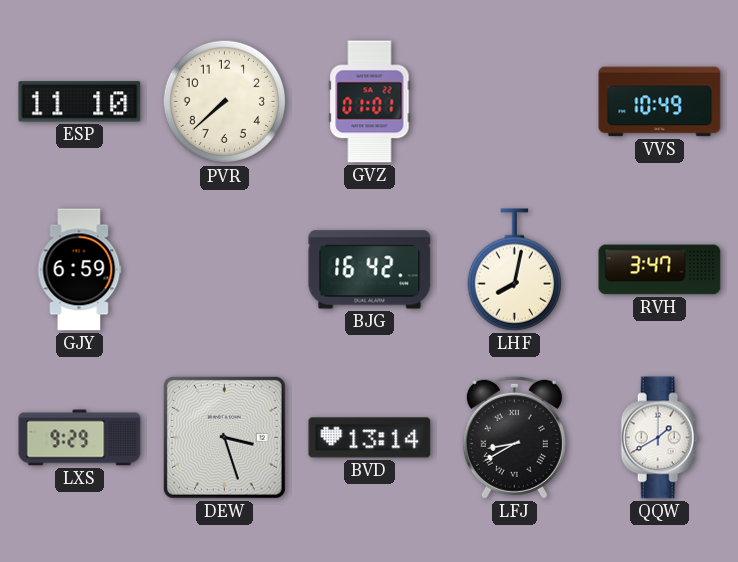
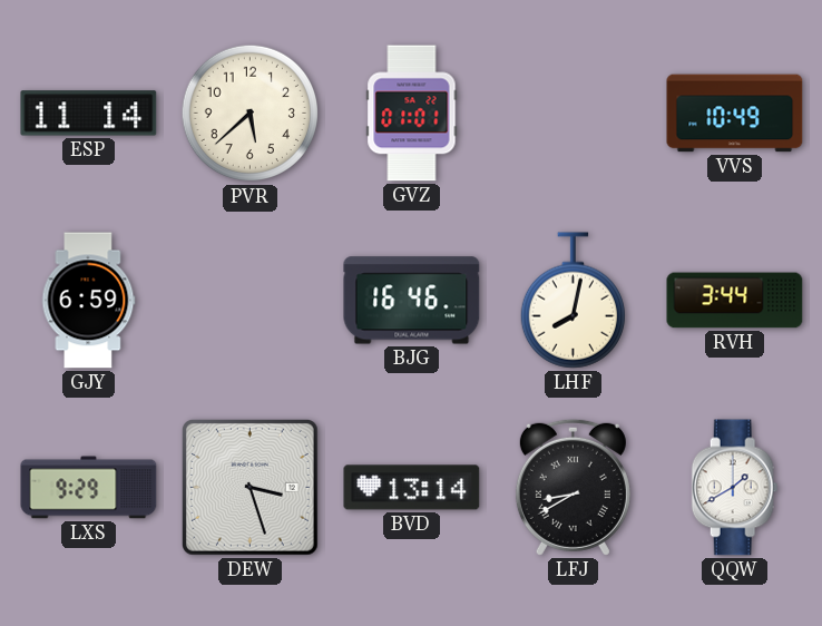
ESP: 11:10 -> 11:14 (89, 114)
PVR: 7:38 -> 5:38 (251, 114)
BJG: 16:42 -> 16:46 (412, 301)
RVH: 3:47 -> 3:44 (735, 301)
